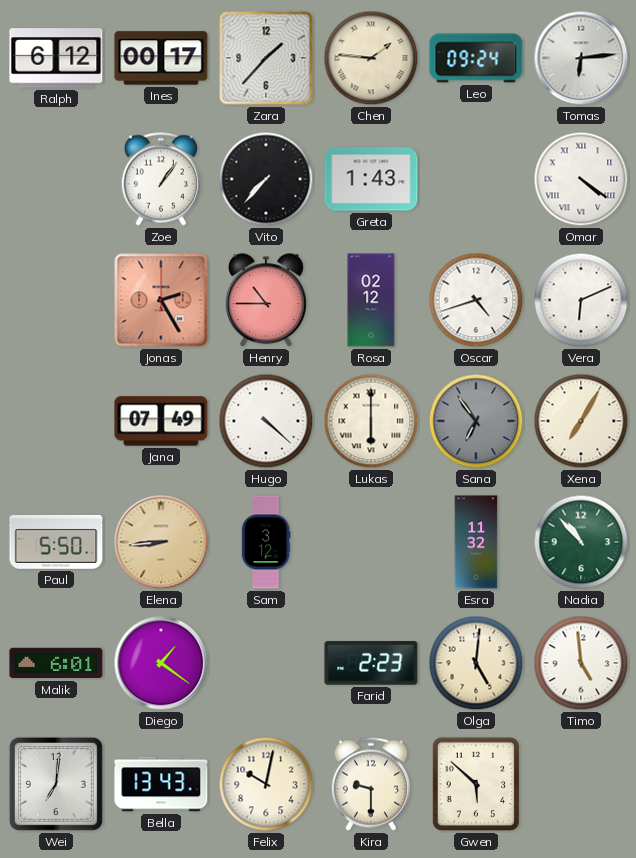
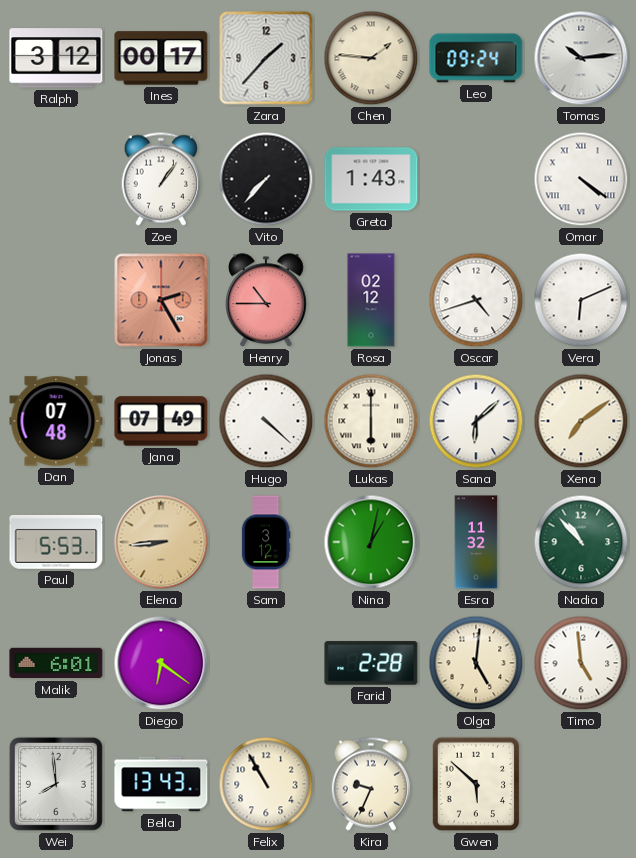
Ralph: 6:12 -> 3:12 (56, 58)
Tomas: 6:14 -> 10:14 (581, 58)
Dan: none -> 07:48 (56, 421)
Sana: 6:54 -> 6:08 (476, 421)
Sana dial: grey -> white (476, 421)
Xena: 7:05 -> 7:09 (581, 421)
Paul: 5:50 -> 5:53 (56, 542)
Nina: none -> 1:02 (371, 542)
Diego: 1:21 -> 6:21 (161, 663)
Farid: 2:23 -> 2:28 (371, 663)
Wei: 7:01 -> 7:59 (56, 784)
Felix: 10:02 -> 10:55 (266, 784)
Kira: 9:30 -> 9:34 (370, 784)
